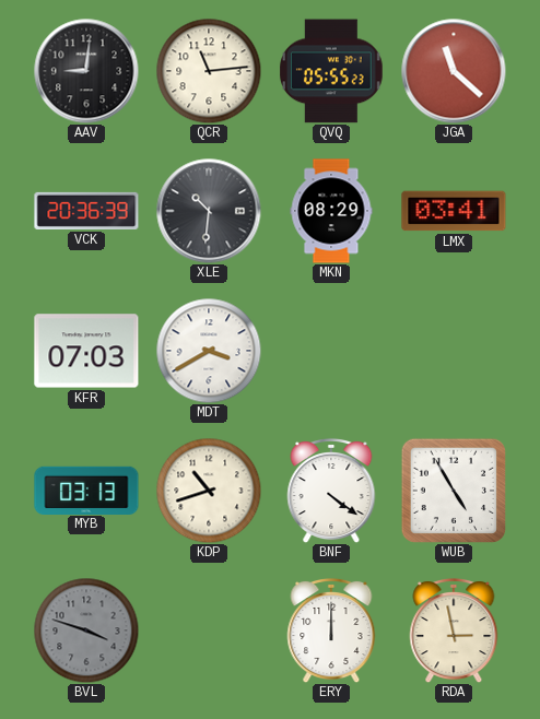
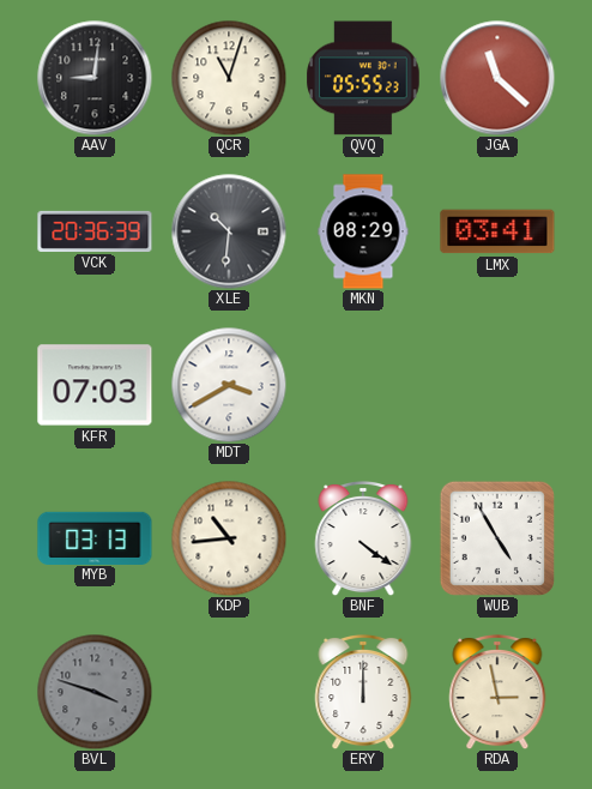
QCR: 11:14 -> 11:03 (229, 78)
KDP: 10:42 -> 10:44 (229, 538)
